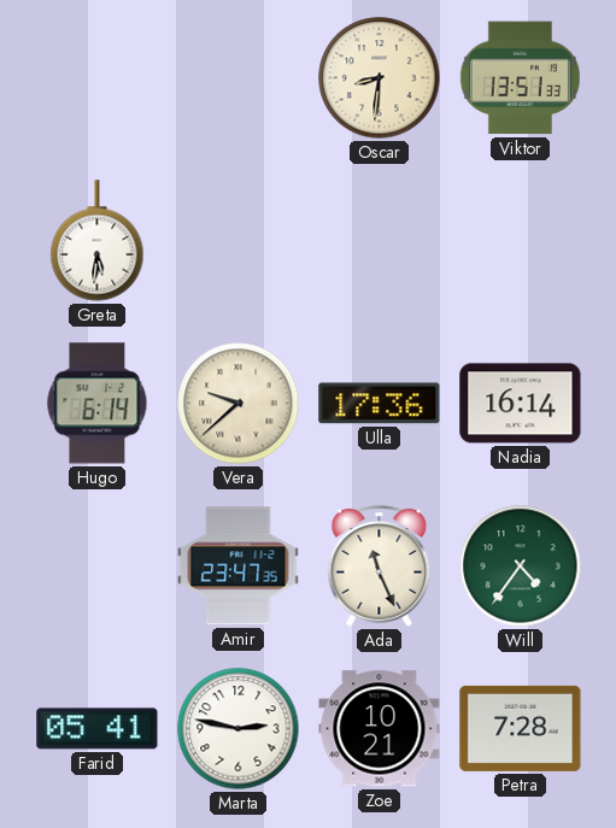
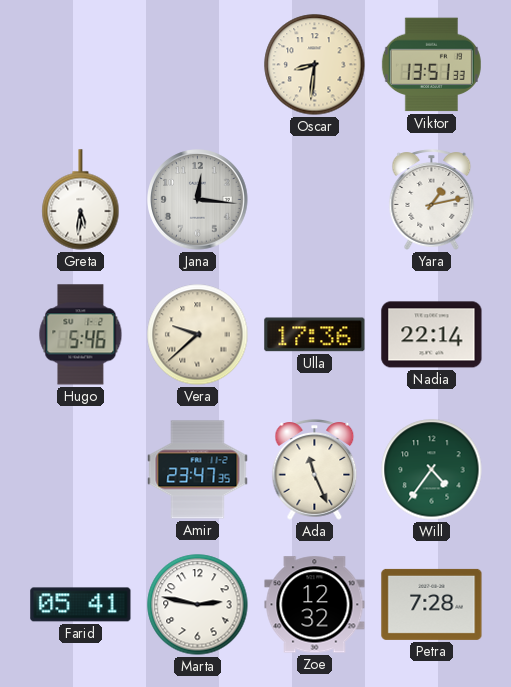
Jana: none -> 12:16 (198, 200)
Yara: none -> 1:13 (432, 200)
Hugo: 6:14 -> 5:46 (81, 335)
Nadia: 16:14 -> 22:14 (432, 335)
Zoe: 10:21 -> 12:32 (315, 605)
